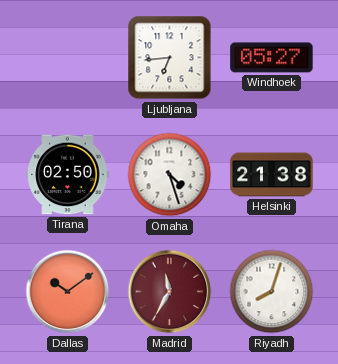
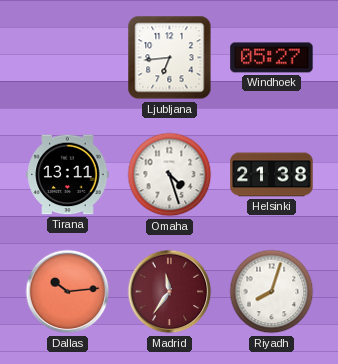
Tirana: 02:50 -> 13:11 (68, 175)
Dallas: 10:09 -> 10:14 (68, 292)
Madrid: 11:35 -> 11:36 (170, 292)
